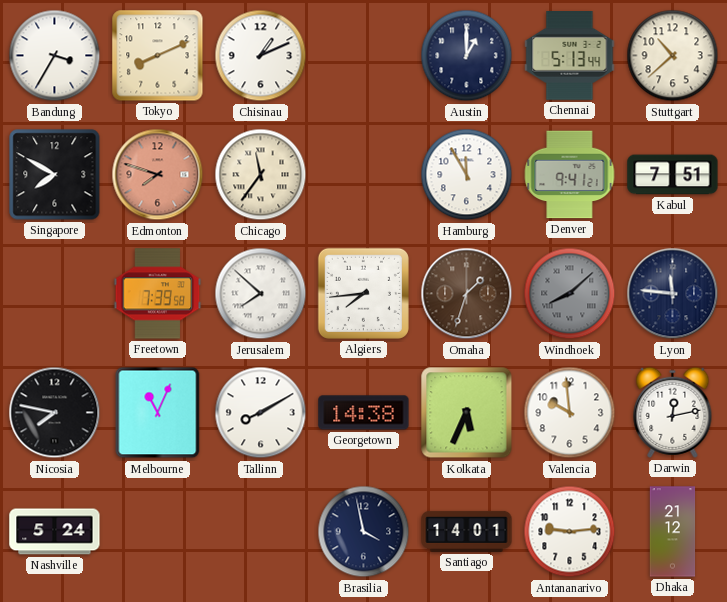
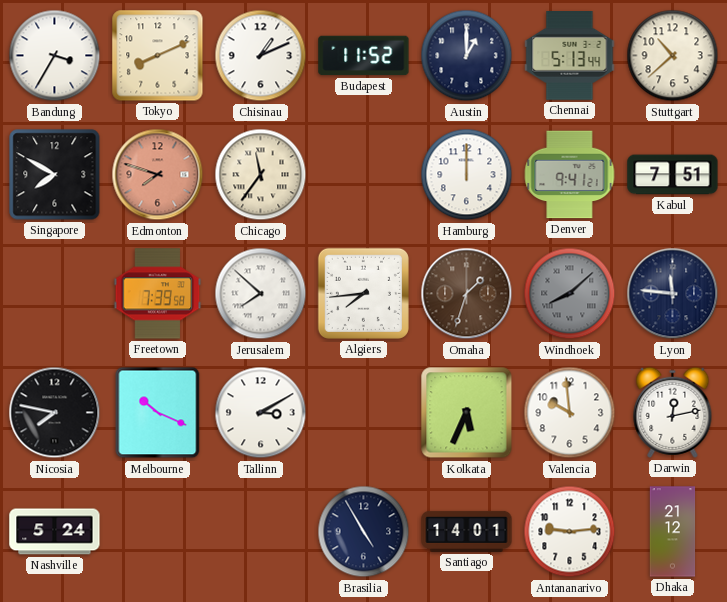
Budapest: none -> 11:52 (364, 56)
Hamburg: 11:55 -> 12:00 (467, 175)
Melbourne: 11:04 -> 10:19 (158, 413)
Tallinn: 8:10 -> 3:10 (261, 413)
Georgetown: 14:38 -> none (364, 413)
Brasilia: 3:58 -> 4:55 (364, 532)
